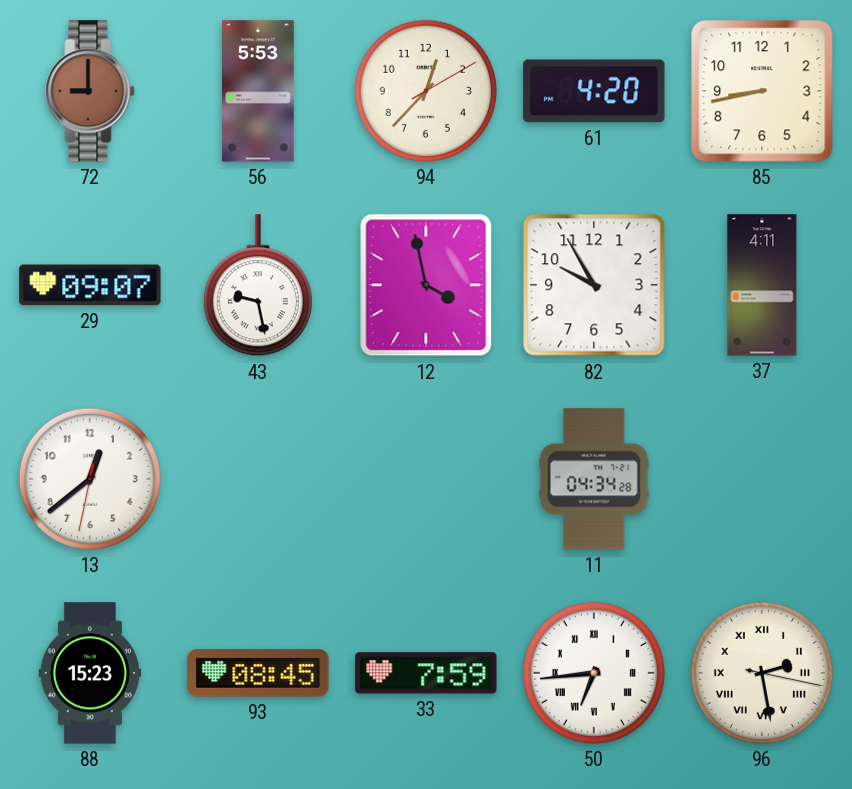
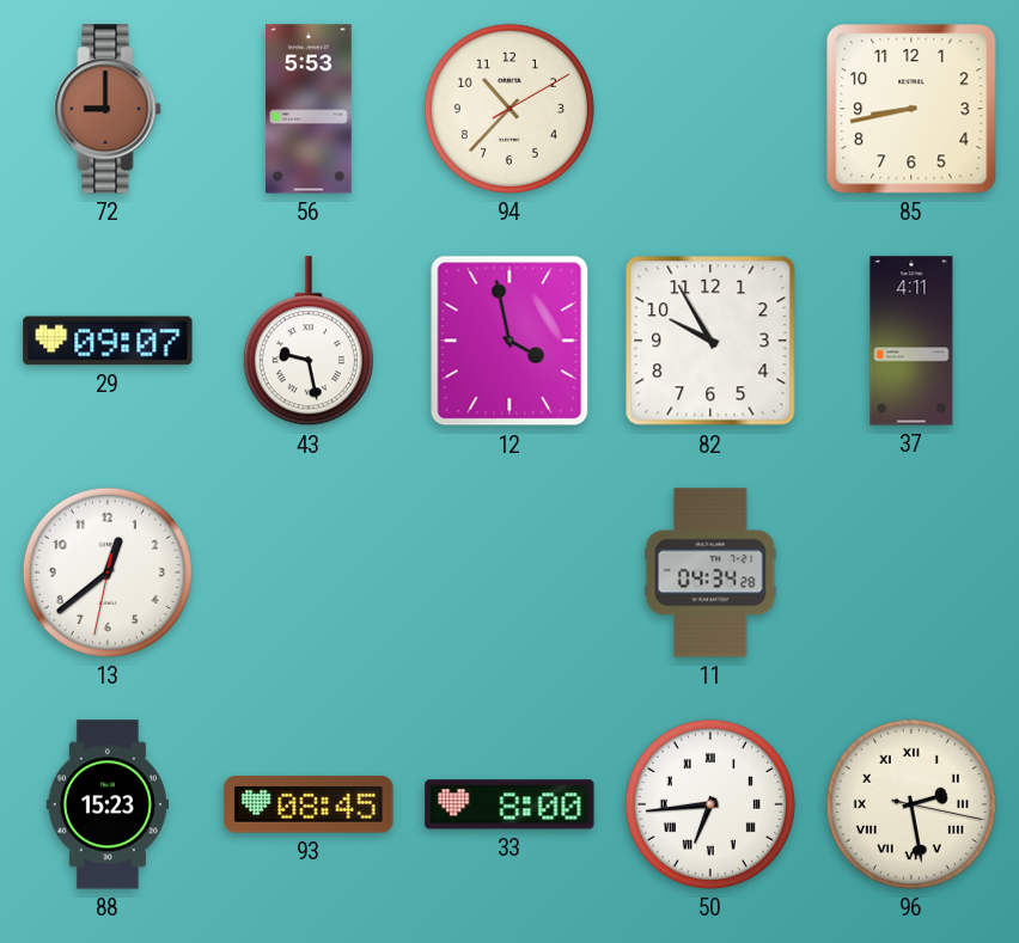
94: 12:37 -> 10:37 (509, 109)
61: 4:20 -> none (594, 91)
33: 7:59 -> 8:00 (509, 804)
